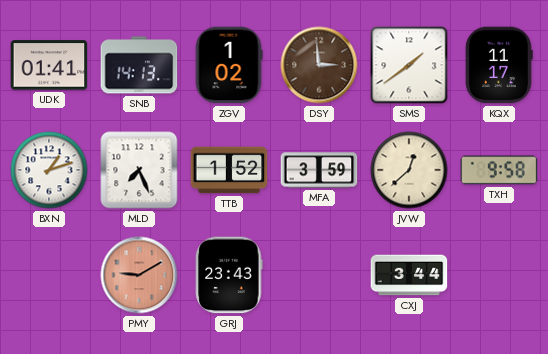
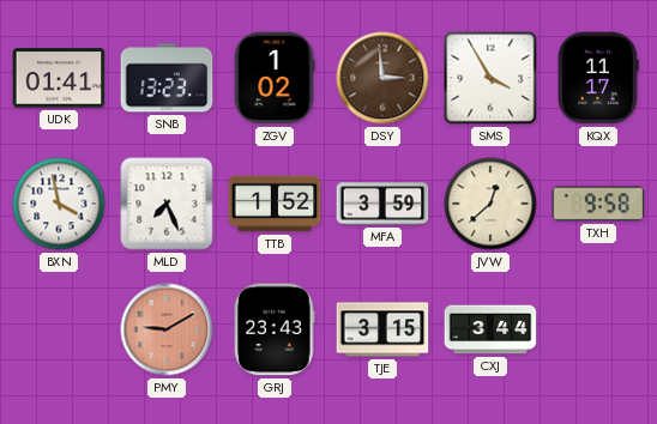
SNB: 14:13 -> 13:23 (167, 78)
SMS: 1:39 -> 3:55 (490, 78)
BXN: 1:12 -> 3:58 (59, 204)
TJE: none -> 3:15 (382, 329)
